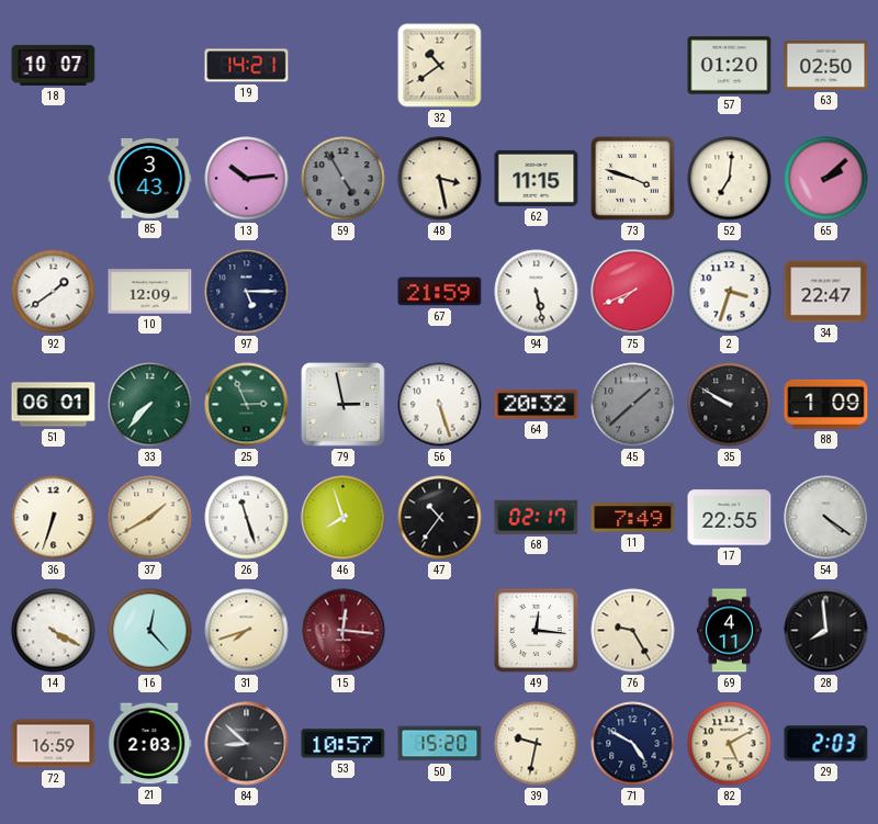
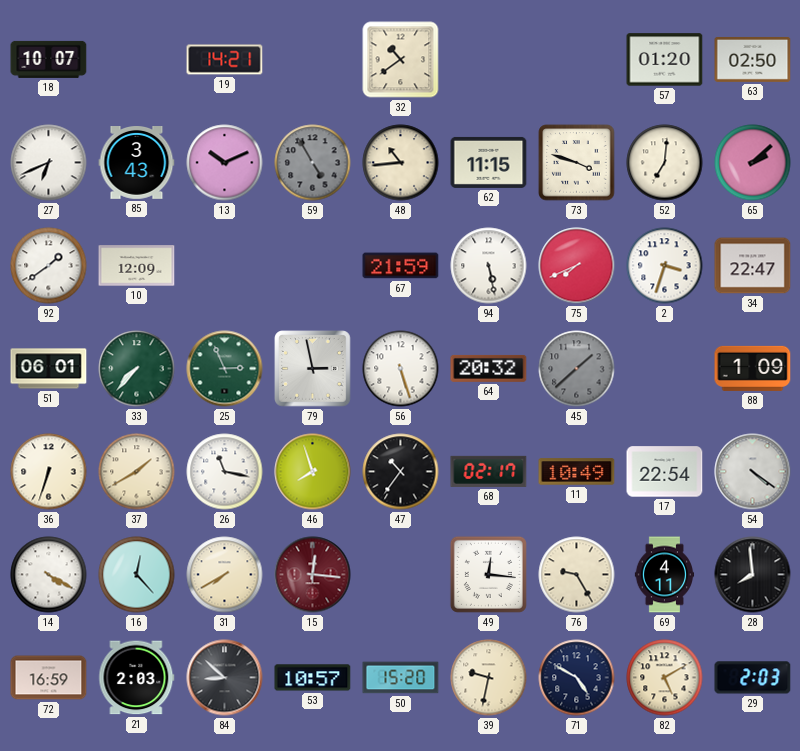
27: none -> 6:41 (49, 163)
13: 10:14 -> 10:11 (225, 163)
48: 3:28 -> 10:44 (401, 163)
97: 5:15 -> none (247, 292)
35: 9:50 -> none (730, 405)
26: 11:27 -> 11:17 (225, 472)
11: 7:49 -> 10:49 (577, 472)
17: 22:55 -> 22:54 (665, 472)
31: 7:42 -> 7:40 (225, 575)
